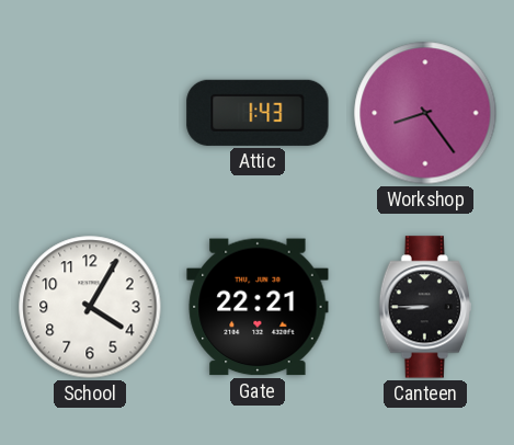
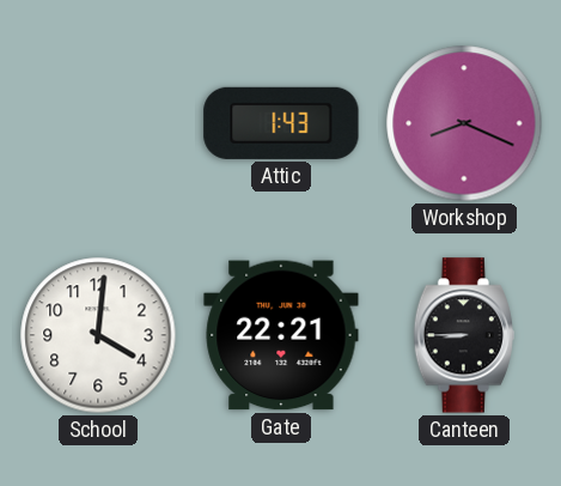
Workshop: 8:24 -> 8:19 (464, 123)
School: 4:05 -> 4:01 (98, 335)
